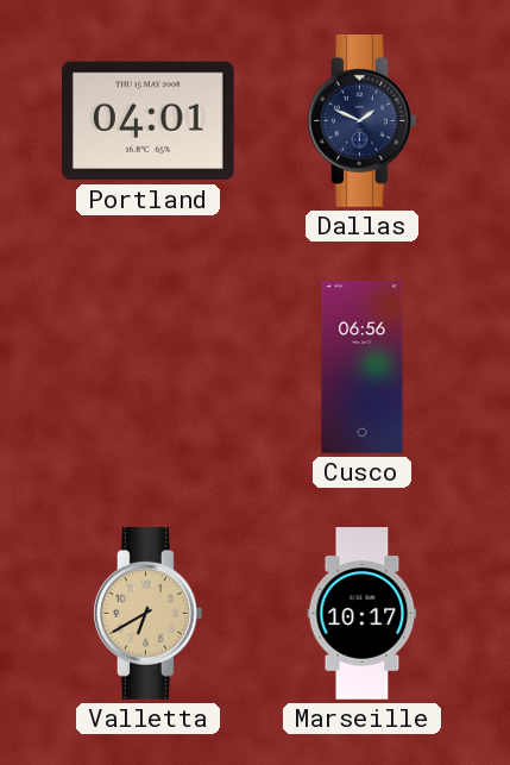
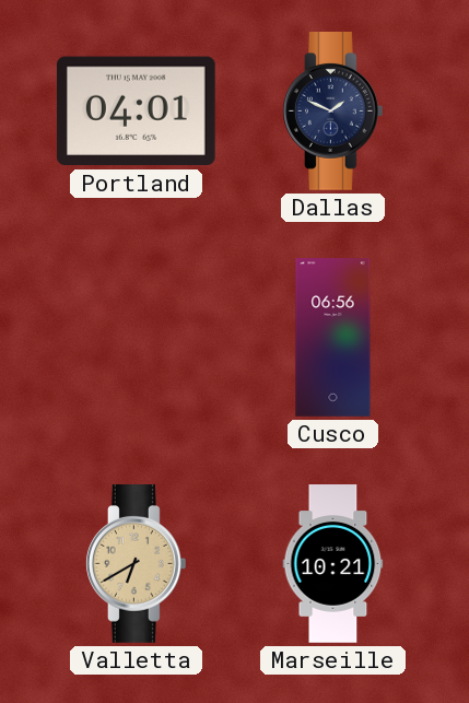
Marseille: 10:17 -> 10:21 (333, 564)
